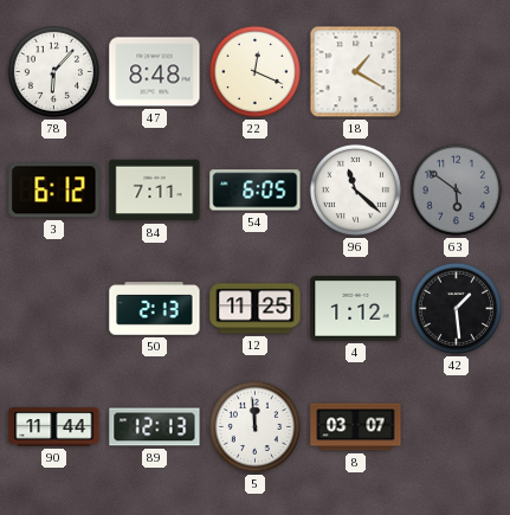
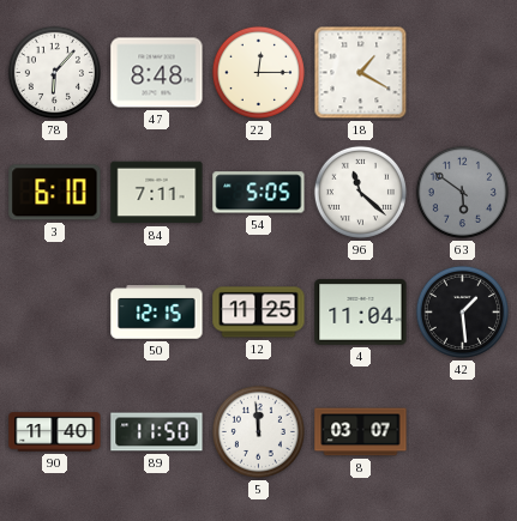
22: 12:19 -> 12:15 (258, 72)
3: 6:12 -> 6:10 (55, 193)
54: 6:05 -> 5:05 (259, 193)
50: 2:13 -> 12:15 (157, 313)
4: 1:12 -> 11:04 (361, 313)
90: 11:44 -> 11:40 (55, 432)
89: 12:13 -> 11:50 (157, 432)
